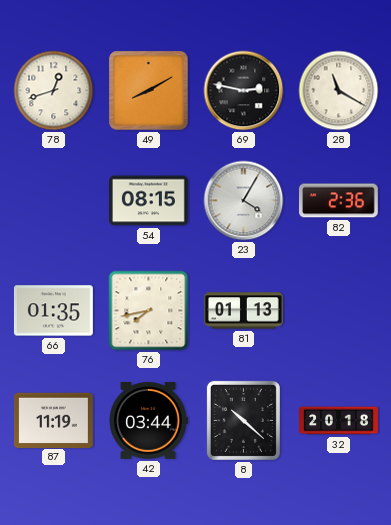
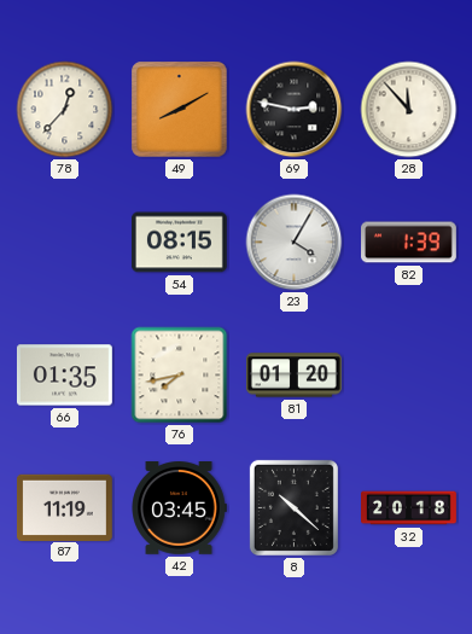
78: 12:42 -> 12:37 (65, 110)
28: 11:20 -> 11:53 (409, 110)
82: 2:36 -> 1:39 (409, 243)
81: 01:13 -> 01:20 (295, 376)
42: 03:44 -> 03:45 (179, 508)
